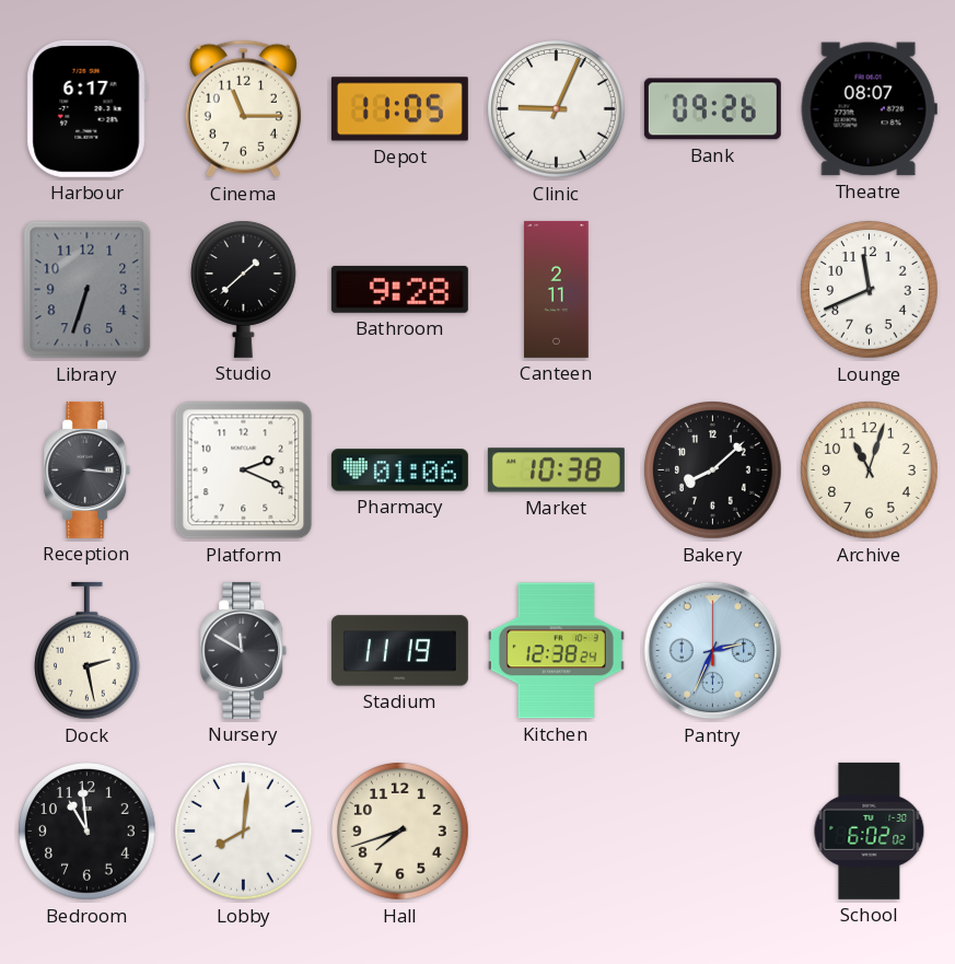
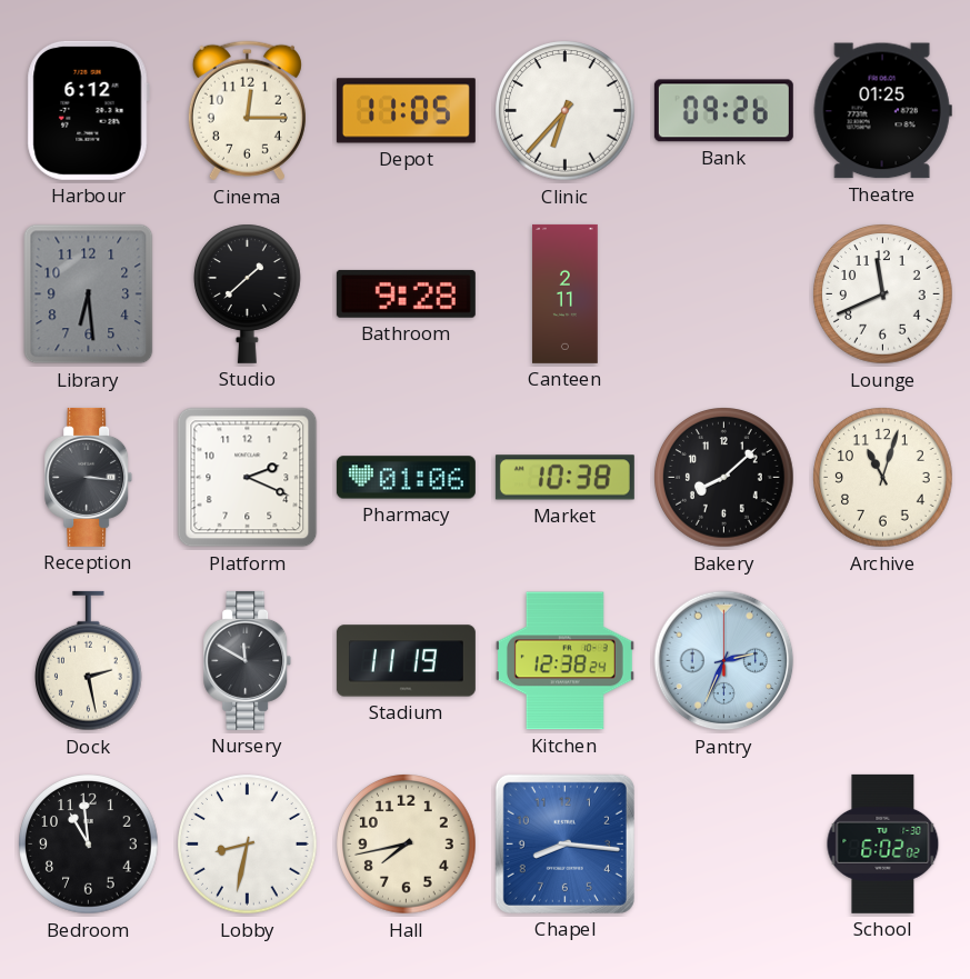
Harbour: 6:17 -> 6:12 (88, 110)
Cinema: 11:15 -> 12:15 (247, 111)
Clinic: 9:04 -> 6:37 (566, 111)
Theatre: 08:07 -> 01:25 (882, 111)
Library: 6:33 -> 6:29 (89, 294)
Lobby: 8:01 -> 8:32 (248, 845)
Hall: 7:42 -> 7:43 (407, 845)
Chapel: none -> 8:16 (564, 843)
